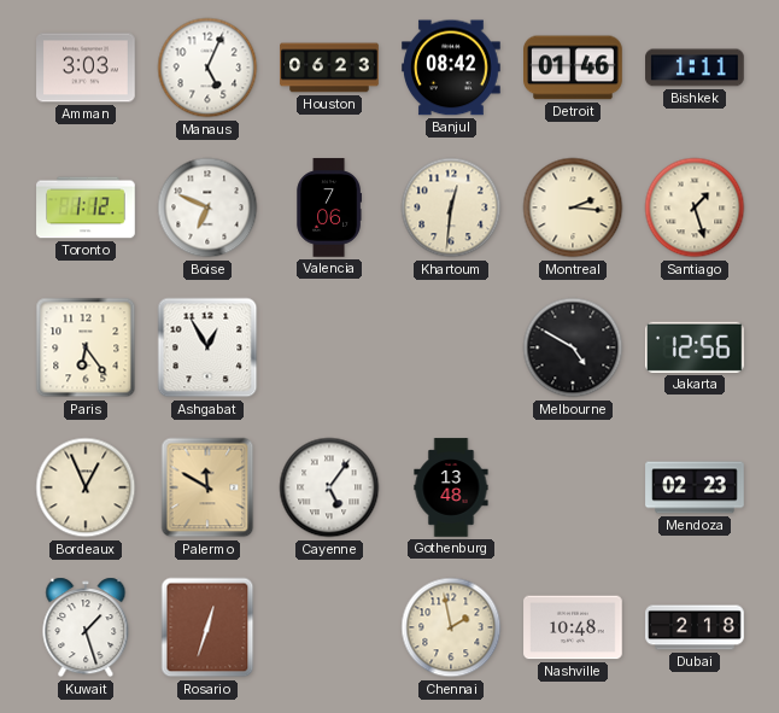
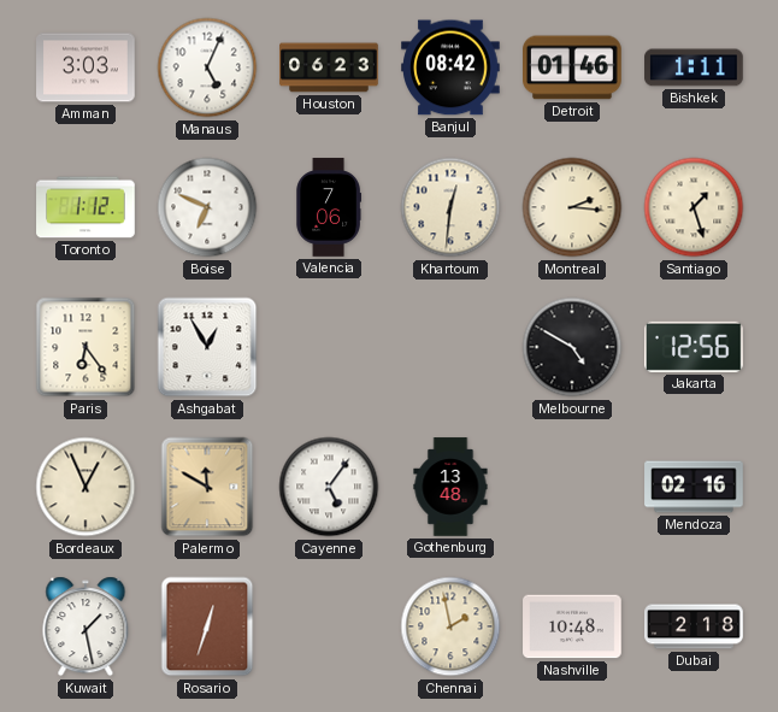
Mendoza: 02:23 -> 02:16 (694, 487)
Kuwait: 1:27 -> 1:28 (86, 626)
